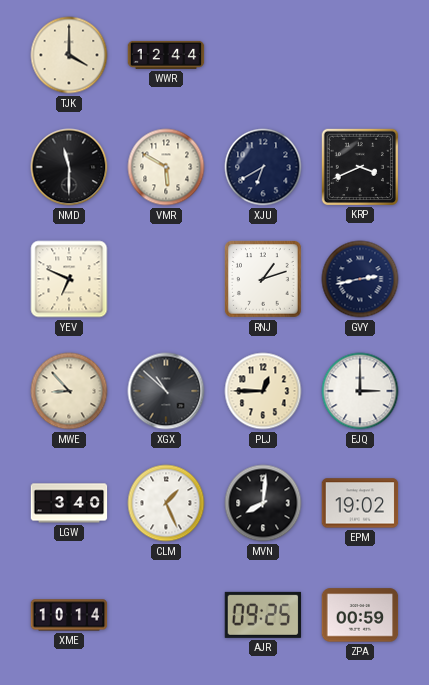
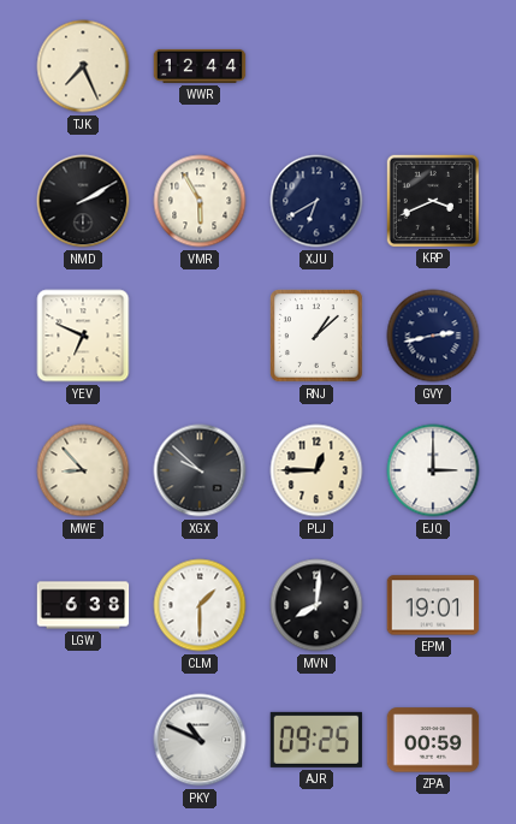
TJK: 4:00 -> 7:26 (83, 66)
NMD: 11:30 -> 2:10 (83, 201)
VMR: 5:50 -> 5:55 (200, 201)
RNJ: 1:12 -> 1:08 (318, 337)
XGX: 10:52 -> 9:52 (200, 470)
LGW: 3:40 -> 6:38 (83, 605)
CLM: 1:26 -> 1:30 (200, 605)
EPM: 19:02 -> 19:01 (433, 605)
XME: 10:14 -> none (69, 615)
PKY: none -> 10:49 (200, 740)
